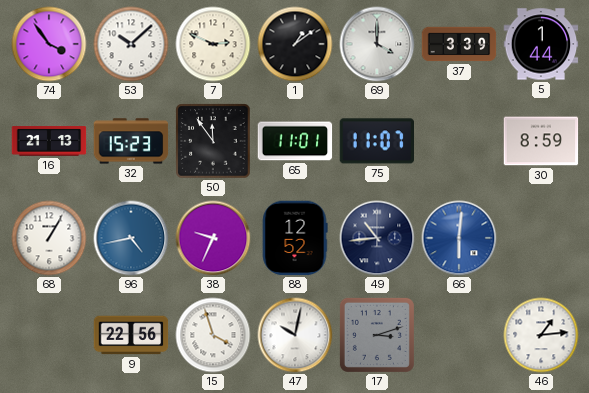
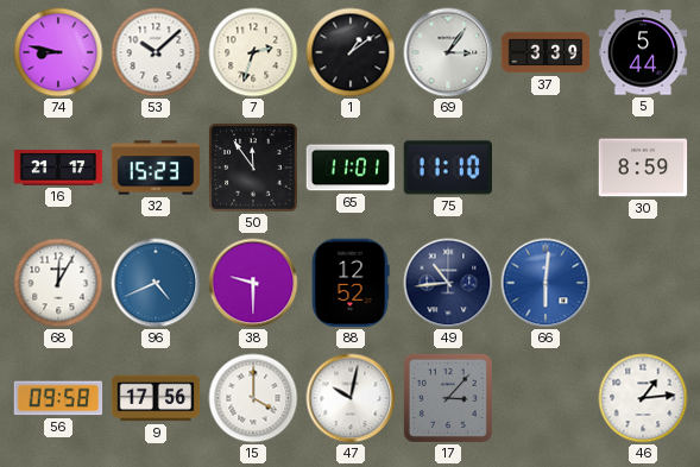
74: 3:54 -> 8:47 (58, 52)
7: 2:49 -> 2:33 (253, 52)
69: 4:00 -> 3:06 (448, 52)
5: 1:44 -> 5:44 (643, 52)
16: 21:13 -> 21:17 (58, 168)
75: 11:07 -> 11:10 (447, 168)
68: 1:05 -> 12:05 (58, 283)
96: 4:43 -> 4:41 (156, 283)
38: 9:34 -> 9:30 (253, 283)
56: none -> 09:58 (58, 398)
9: 22:56 -> 17:56 (156, 398)
15: 3:57 -> 4:00 (253, 398)
17: 3:12 -> 3:07 (448, 398)
